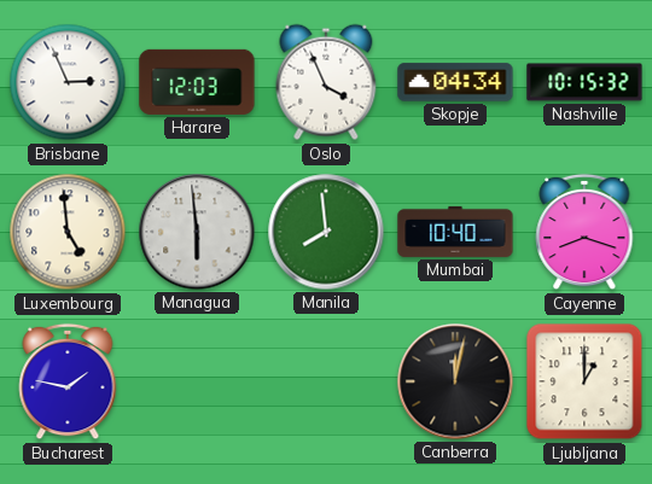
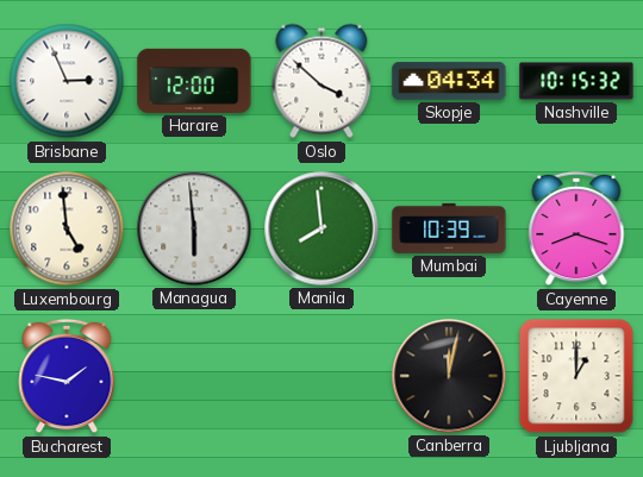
Harare: 12:03 -> 12:00 (194, 81)
Oslo: 3:56 -> 3:52 (321, 81)
Mumbai: 10:40 -> 10:39 (449, 228)
